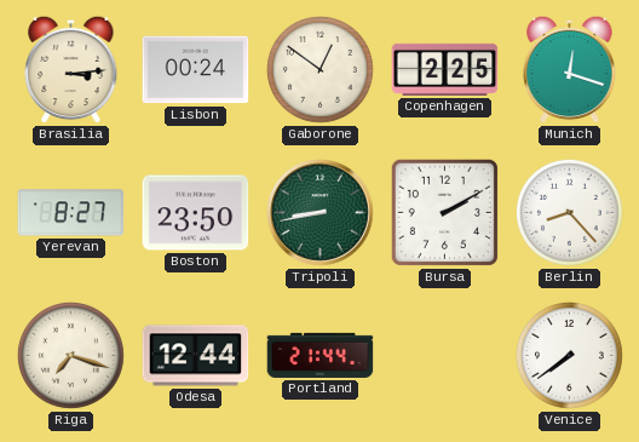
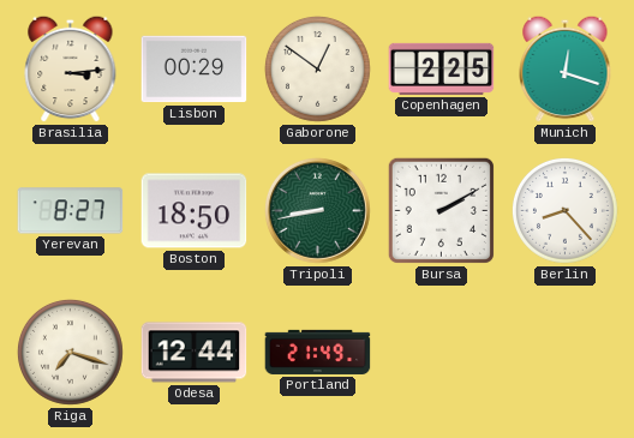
Lisbon: 00:24 -> 00:29 (195, 70)
Boston: 23:50 -> 18:50 (195, 211)
Portland: 21:44 -> 21:49 (318, 352)
Venice: 7:39 -> none (569, 355)
